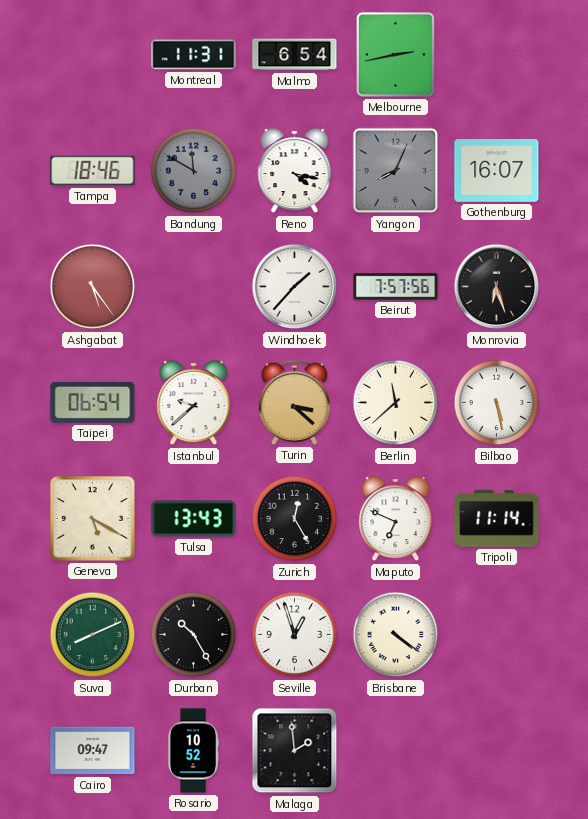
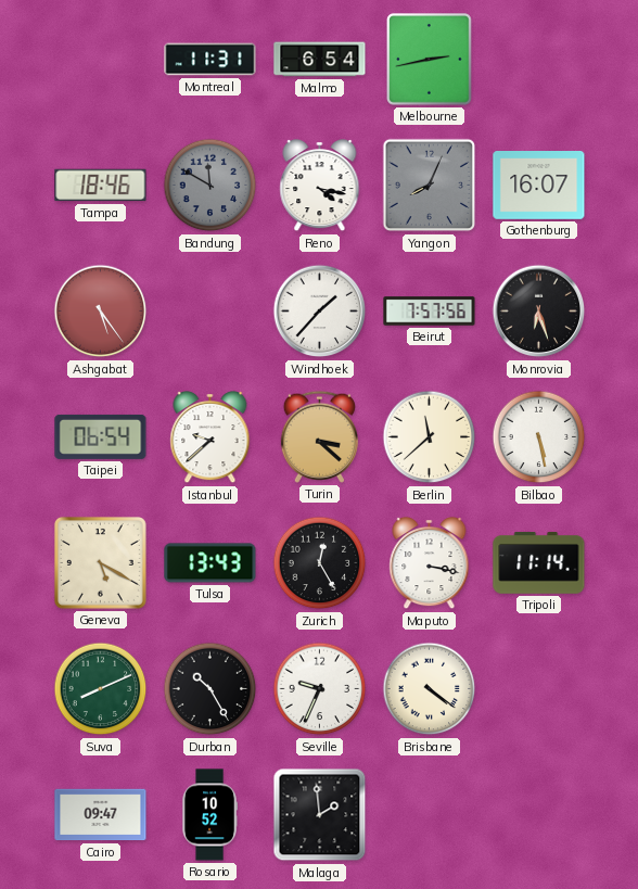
Maputo: 6:49 -> 3:17 (430, 563)
Seville: 12:57 -> 9:34 (320, 689)
